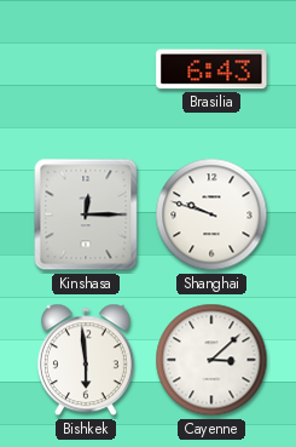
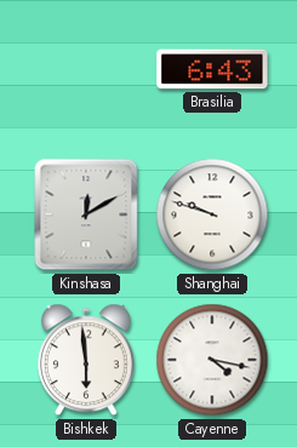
Kinshasa: 12:15 -> 12:10 (86, 214)
Cayenne: 3:08 -> 4:17 (212, 360)
